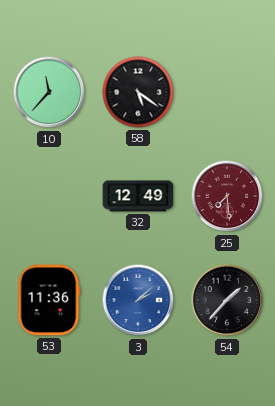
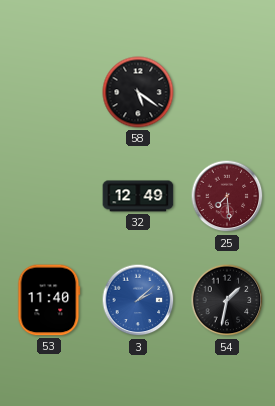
10: 11:37 -> none (49, 92)
53: 11:36 -> 11:40 (49, 300)
54: 1:37 -> 1:32 (227, 300)
